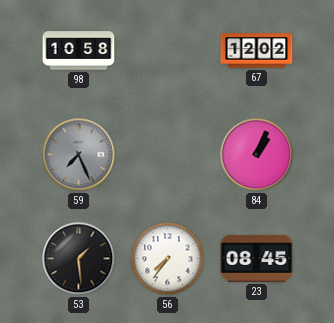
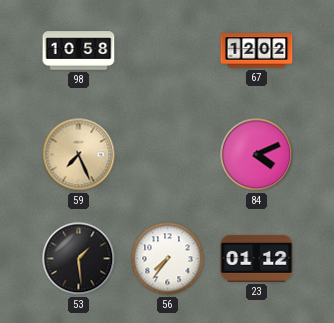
59 dial: grey -> champagne (79, 155)
84: 1:04 -> 4:11 (257, 155)
23: 08:45 -> 01:12 (257, 258)
